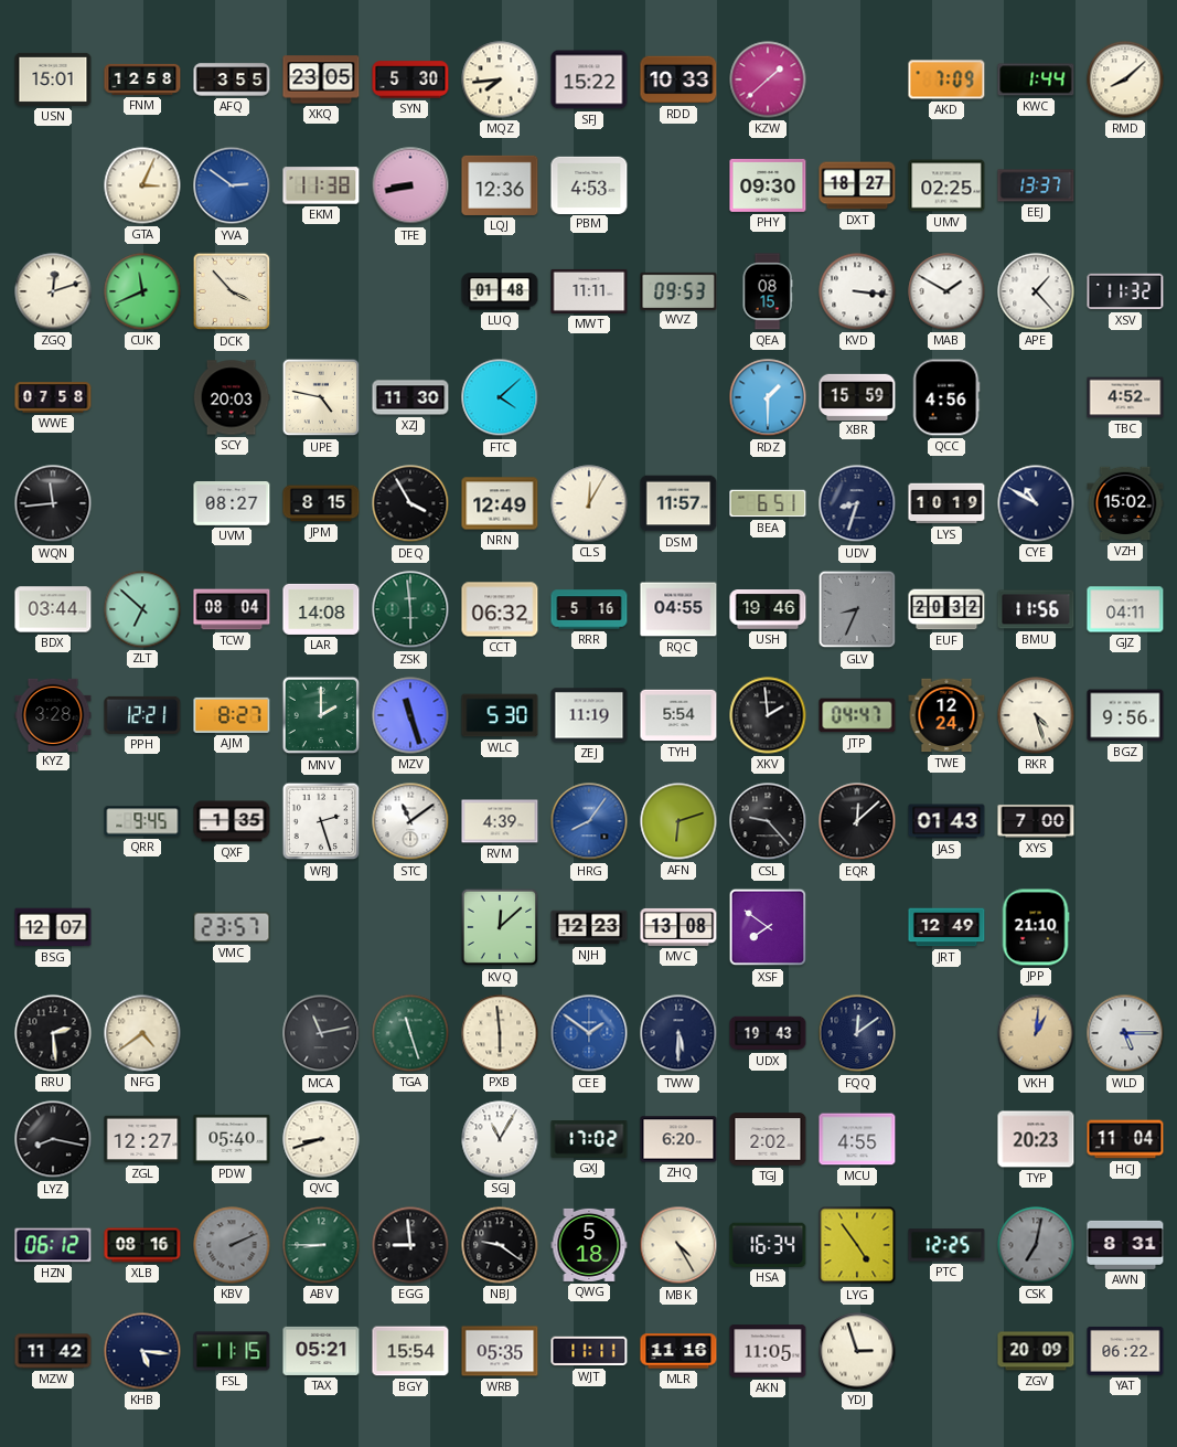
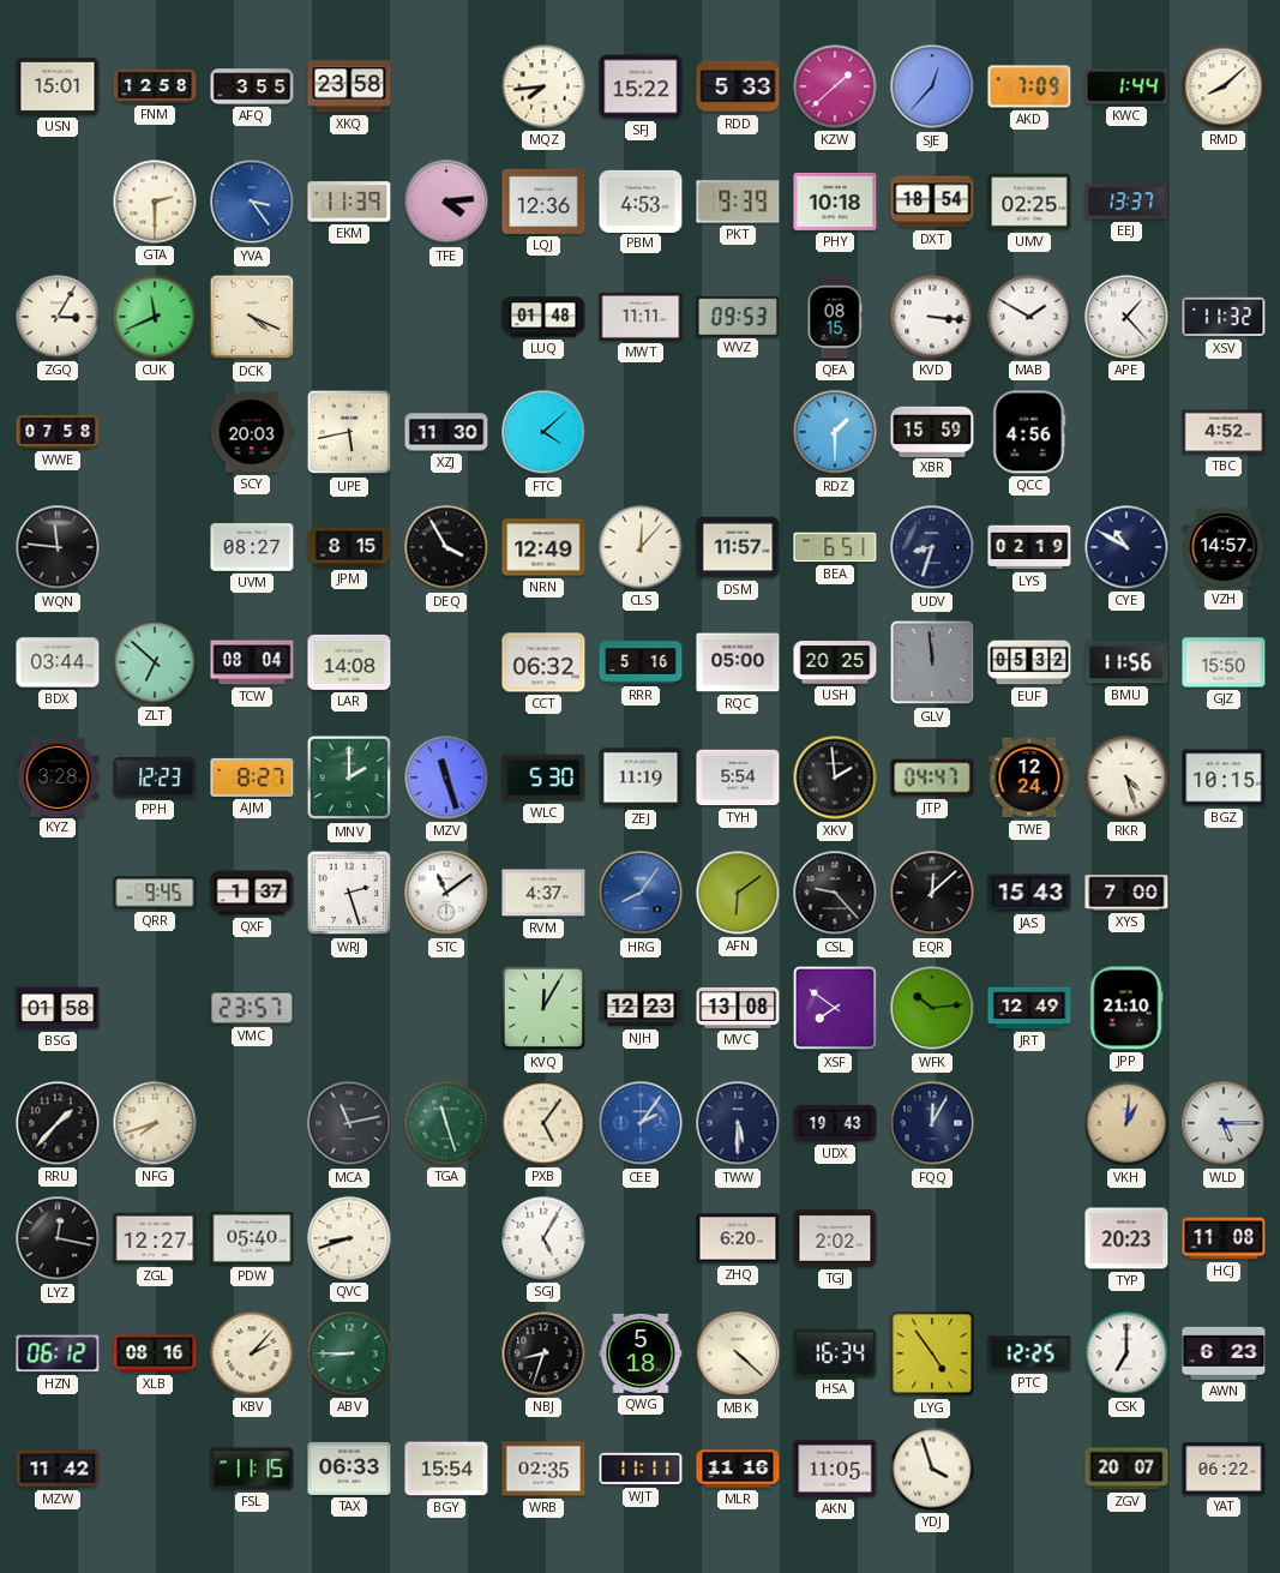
XKQ: 23:05 -> 23:58 (349, 86)
SYN: 5:30 -> none (410, 79)
RDD: 10:33 -> 5:33 (738, 86)
SJE: none -> 12:37 (932, 86)
GTA: 3:04 -> 2:30 (155, 202)
YVA: 2:51 -> 3:24 (252, 202)
EKM: 11:38 -> 11:39 (349, 202)
TFE: 8:43 -> 4:14 (446, 202)
PKT: none -> 9:39 (738, 202)
PHY: 09:30 -> 10:18 (835, 202)
DXT: 18:27 -> 18:54 (932, 202)
ZGQ: 12:12 -> 3:05 (58, 317)
DCK: 3:53 -> 4:19 (252, 317)
UPE: 4:47 -> 5:43 (349, 432)
WQN: 11:44 -> 11:46 (58, 547)
CLS: 12:05 -> 12:07 (641, 547)
LYS: 10:19 -> 02:19 (1029, 547)
VZH: 15:02 -> 14:57 (1224, 547)
ZSK: 5:59 -> none (410, 609)
RQC: 04:55 -> 05:00 (738, 662)
USH: 19:46 -> 20:25 (835, 664)
GLV: 8:34 -> 11:59 (932, 662)
EUF: 20:32 -> 05:32 (1029, 662)
GJZ: 04:11 -> 15:50 (1224, 662)
PPH: 12:21 -> 12:23 (155, 778)
BGZ: 9:56 -> 10:15 (1224, 778)
QXF: 1:35 -> 1:37 (252, 893)
RVM: 4:39 -> 4:37 (543, 893)
AFN: 6:12 -> 6:09 (738, 893)
JAS: 01:43 -> 15:43 (1029, 893)
BSG: 12:07 -> 01:58 (58, 1008)
KVQ: 12:08 -> 12:05 (543, 1008)
WFK: none -> 10:14 (932, 1008)
RRU: 2:29 -> 1:37 (58, 1123)
NFG: 4:39 -> 7:42 (155, 1123)
PXB: 5:59 -> 5:06 (543, 1123)
CEE: 1:51 -> 2:06 (641, 1123)
FQQ: 12:09 -> 12:05 (932, 1123)
LYZ: 8:17 -> 12:17 (58, 1238)
SGJ: 11:05 -> 5:05 (543, 1238)
GXJ: 17:02 -> none (589, 1140)
MCU: 4:55 -> none (857, 1139)
HCJ: 11:04 -> 11:08 (1224, 1238)
KBV: 2:11 -> 2:07 (252, 1353)
KBV dial: grey -> cream (252, 1353)
EGG: 8:59 -> none (410, 1245)
NBJ: 9:21 -> 8:33 (543, 1353)
MBK: 4:25 -> 4:22 (738, 1353)
CSK: 7:02 -> 7:00 (1126, 1353)
CSK dial: grey -> white (1126, 1353)
AWN: 8:31 -> 6:23 (1224, 1353)
KHB: 5:16 -> none (142, 1351)
TAX: 05:21 -> 06:33 (349, 1469)
WRB: 05:35 -> 02:35 (543, 1469)
YDJ: 2:57 -> 3:57 (932, 1469)
ZGV: 20:09 -> 20:07 (1126, 1469)
